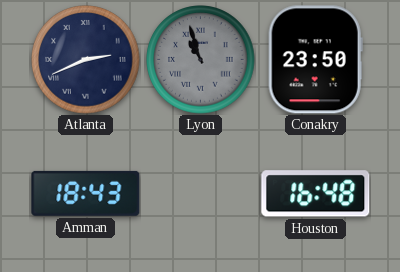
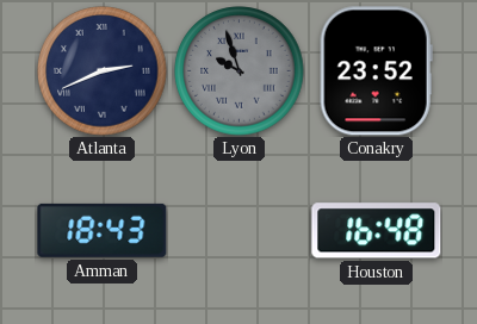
Lyon: 10:57 -> 9:57 (240, 71)
Conakry: 23:50 -> 23:52 (376, 71)
